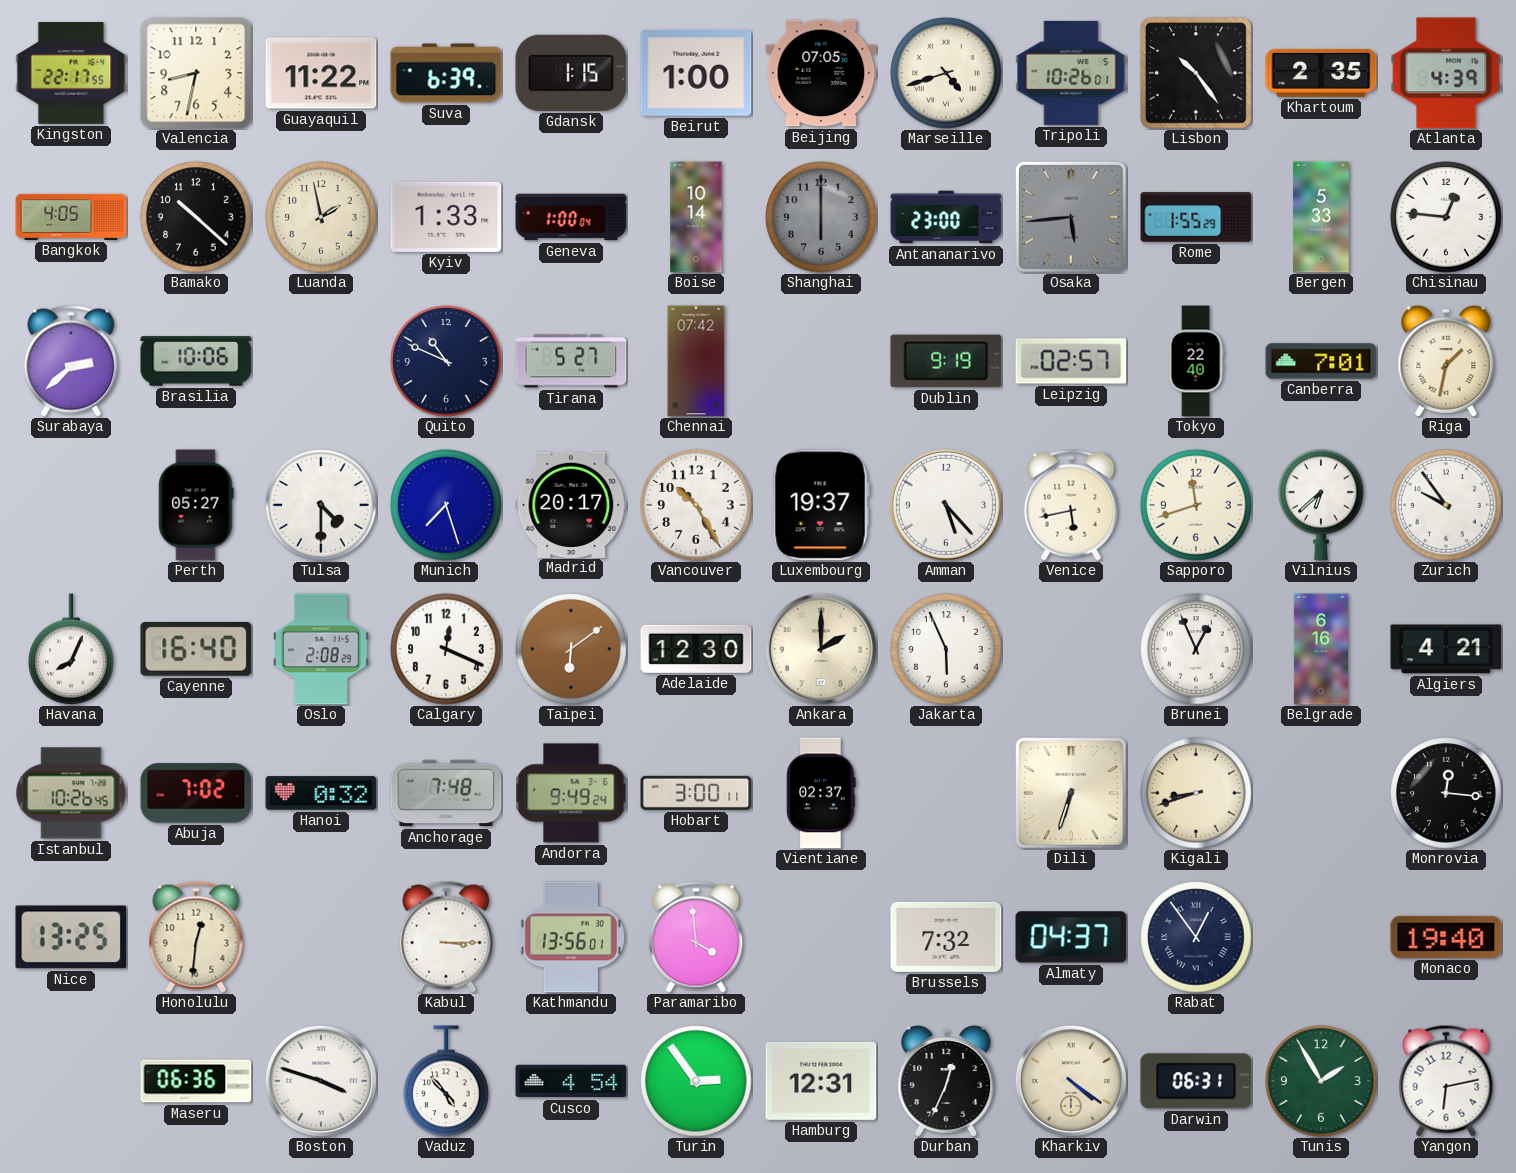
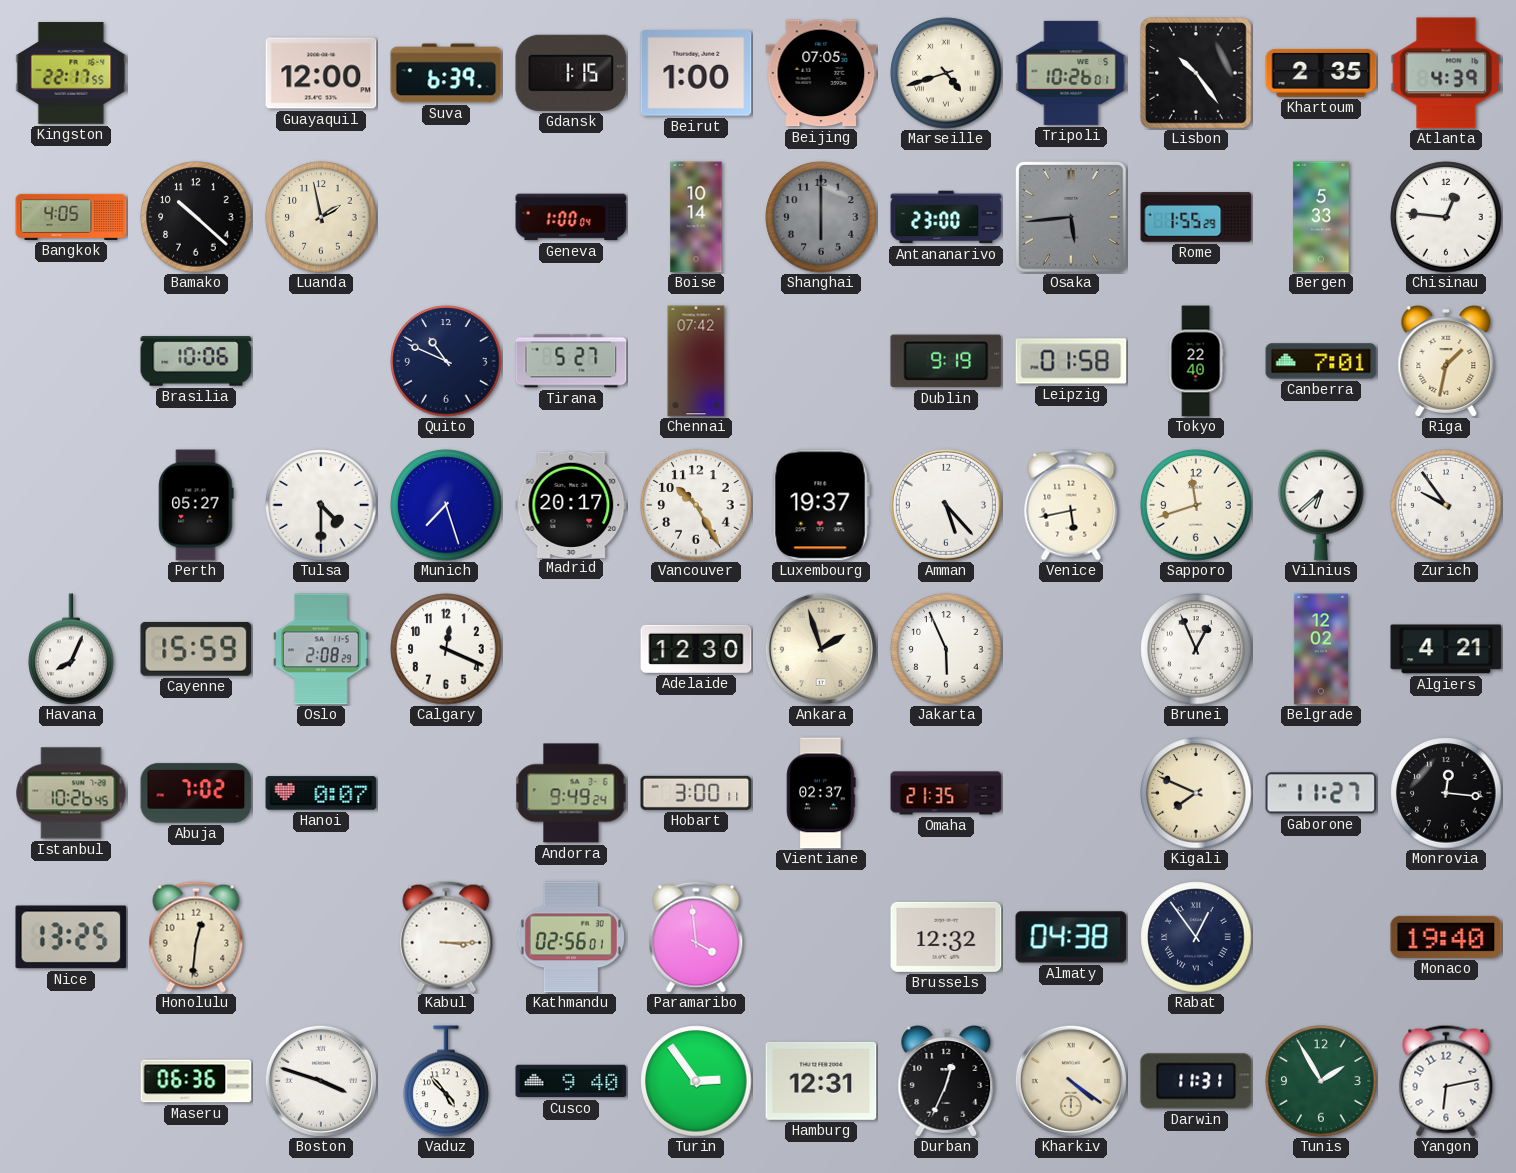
Valencia: 8:32 -> none (196, 73)
Guayaquil: 11:22 -> 12:00 (321, 73)
Kyiv: 1:33 -> none (446, 217)
Surabaya: 2:38 -> none (71, 361)
Leipzig: 02:57 -> 01:58 (1071, 361)
Cayenne: 16:40 -> 15:59 (196, 649)
Taipei: 6:09 -> none (571, 649)
Ankara: 2:00 -> 1:57 (821, 649)
Belgrade: 6:16 -> 12:02 (1321, 649)
Hanoi: 0:32 -> 0:07 (321, 793)
Anchorage: 7:48 -> none (446, 793)
Omaha: none -> 21:35 (946, 793)
Dili: 6:33 -> none (1071, 793)
Kigali: 8:42 -> 7:49 (1196, 793)
Gaborone: none -> 11:27 (1321, 793)
Kathmandu: 13:56 -> 02:56 (571, 937)
Brussels: 7:32 -> 12:32 (946, 937)
Almaty: 04:37 -> 04:38 (1071, 937)
Cusco: 4:54 -> 9:40 (571, 1081)
Darwin: 06:31 -> 11:31 (1196, 1081)
